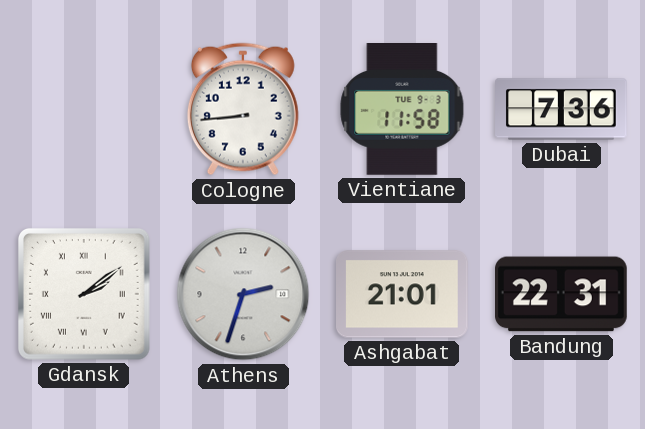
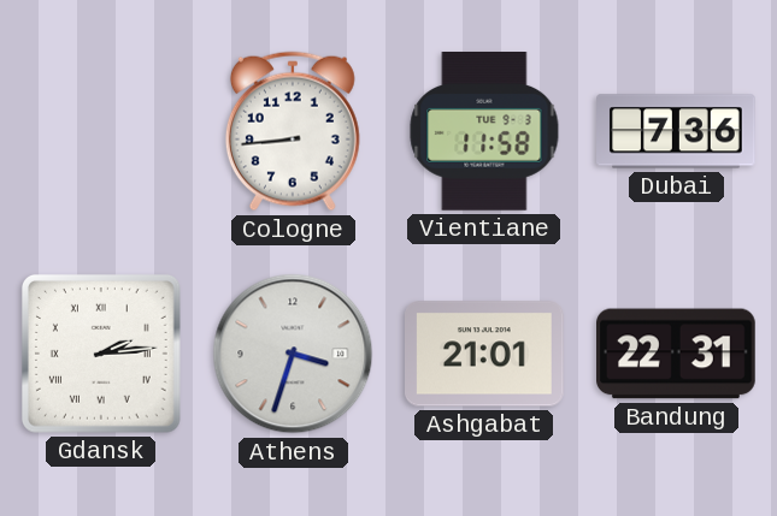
Gdansk: 2:09 -> 2:14 (101, 354)
Athens: 2:33 -> 3:33 (293, 354)
